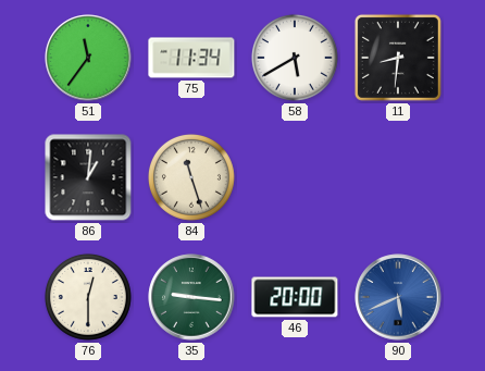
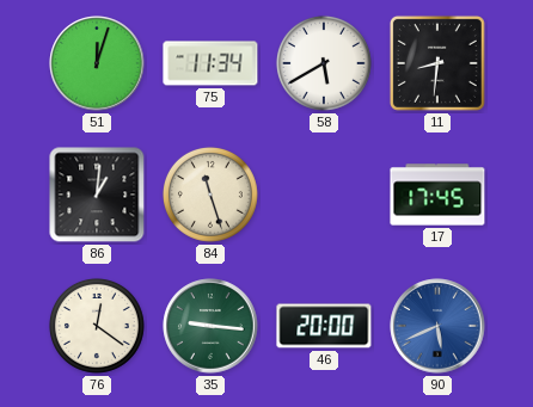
51: 11:36 -> 12:03 (97, 63)
17: none -> 17:45 (437, 195)
76: 12:30 -> 12:21 (97, 326)
